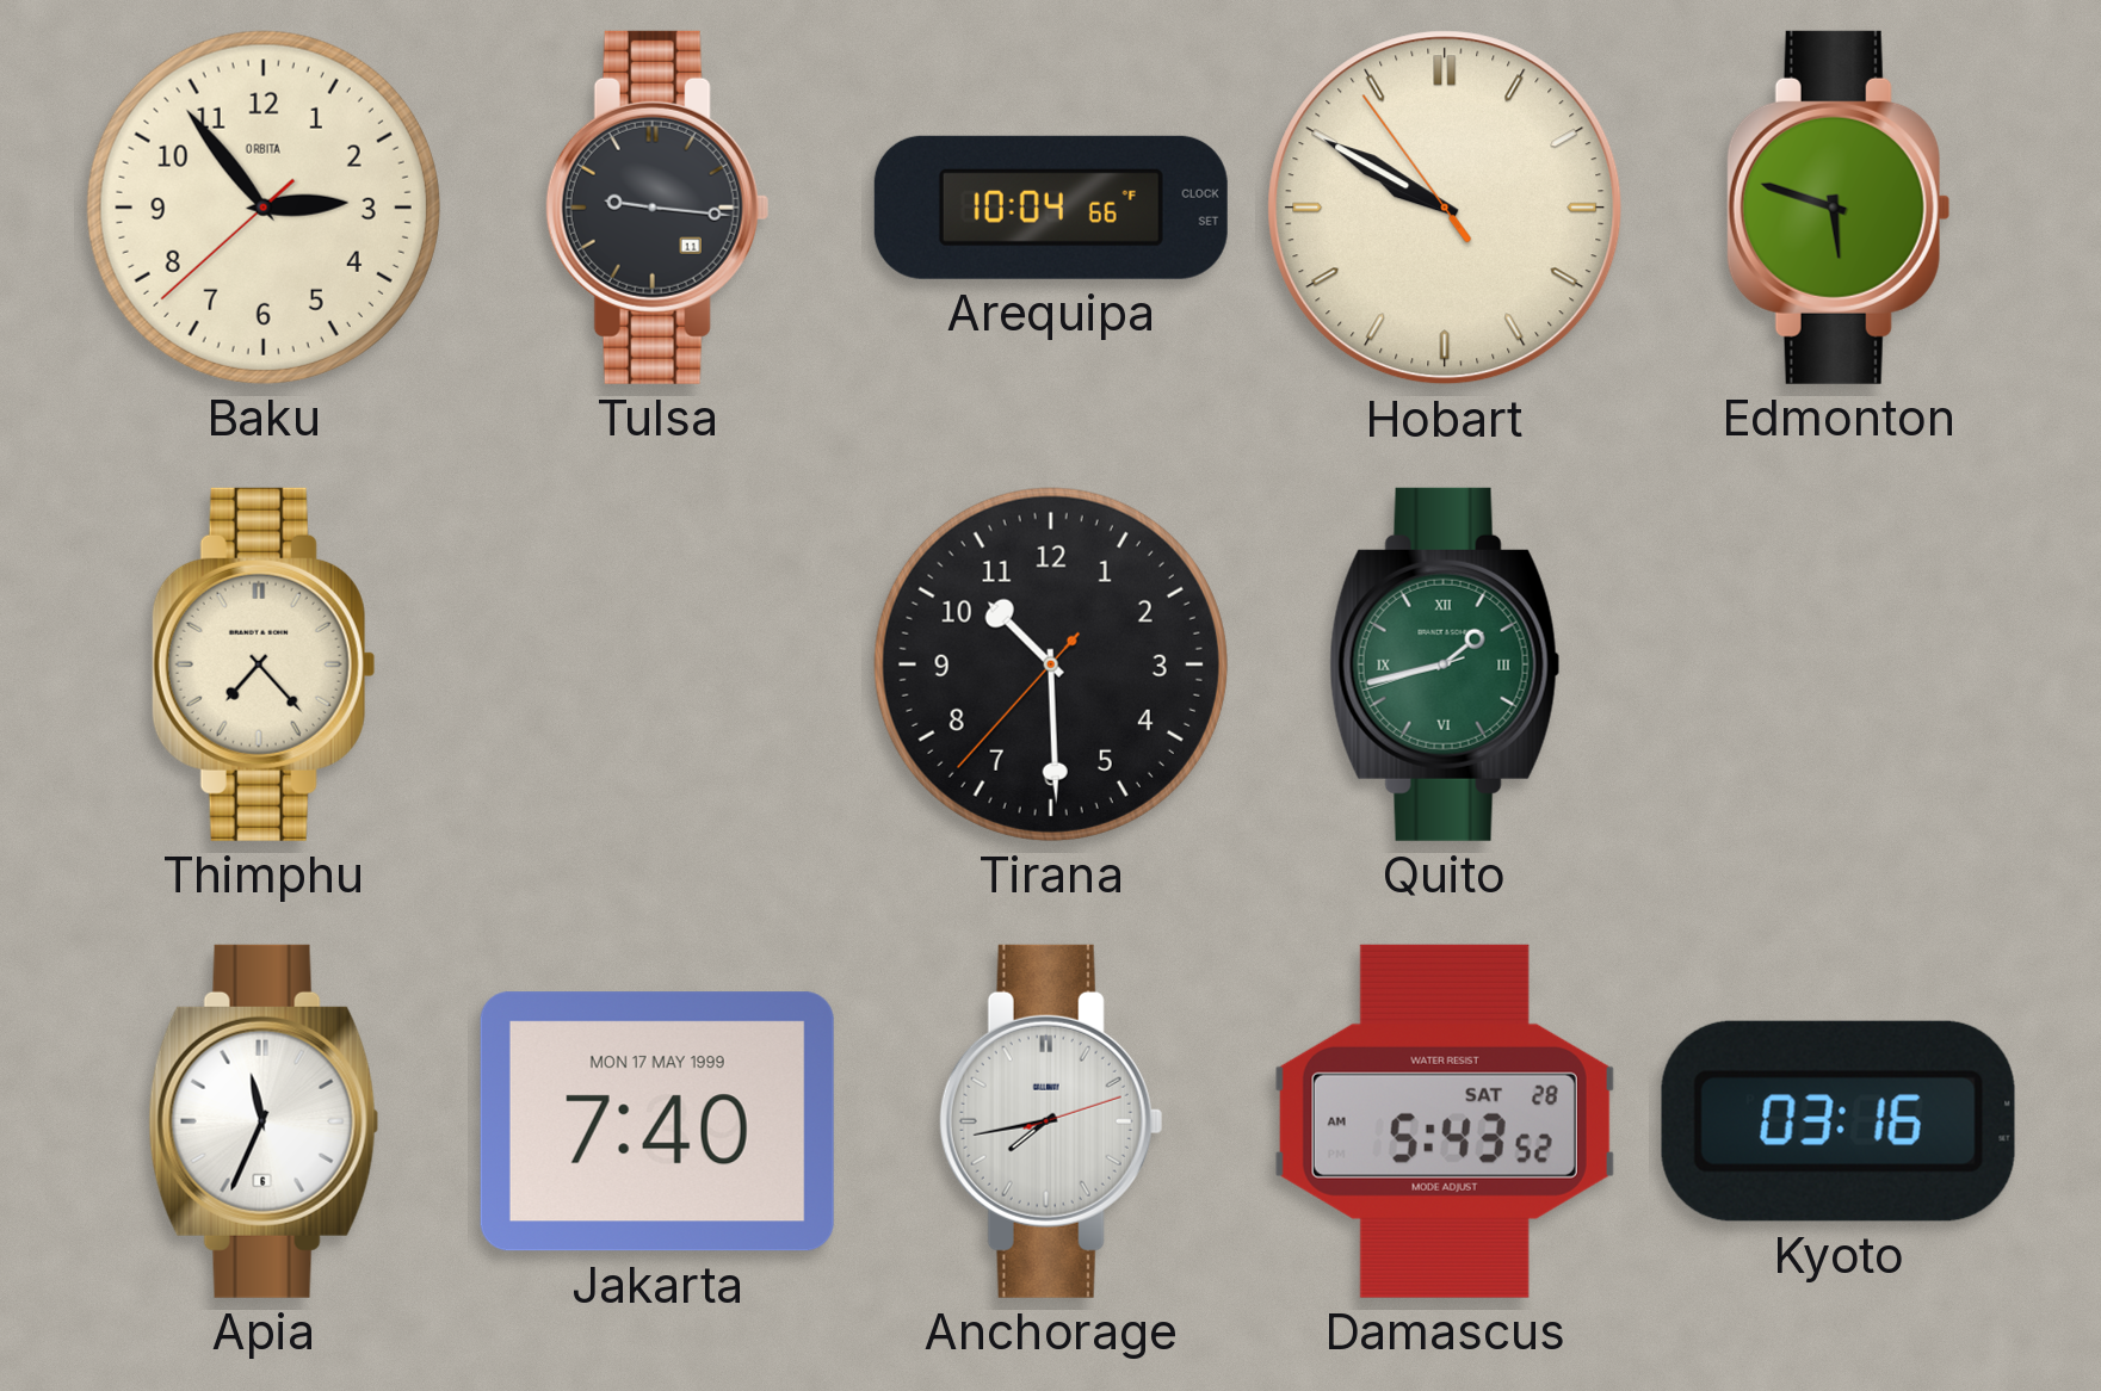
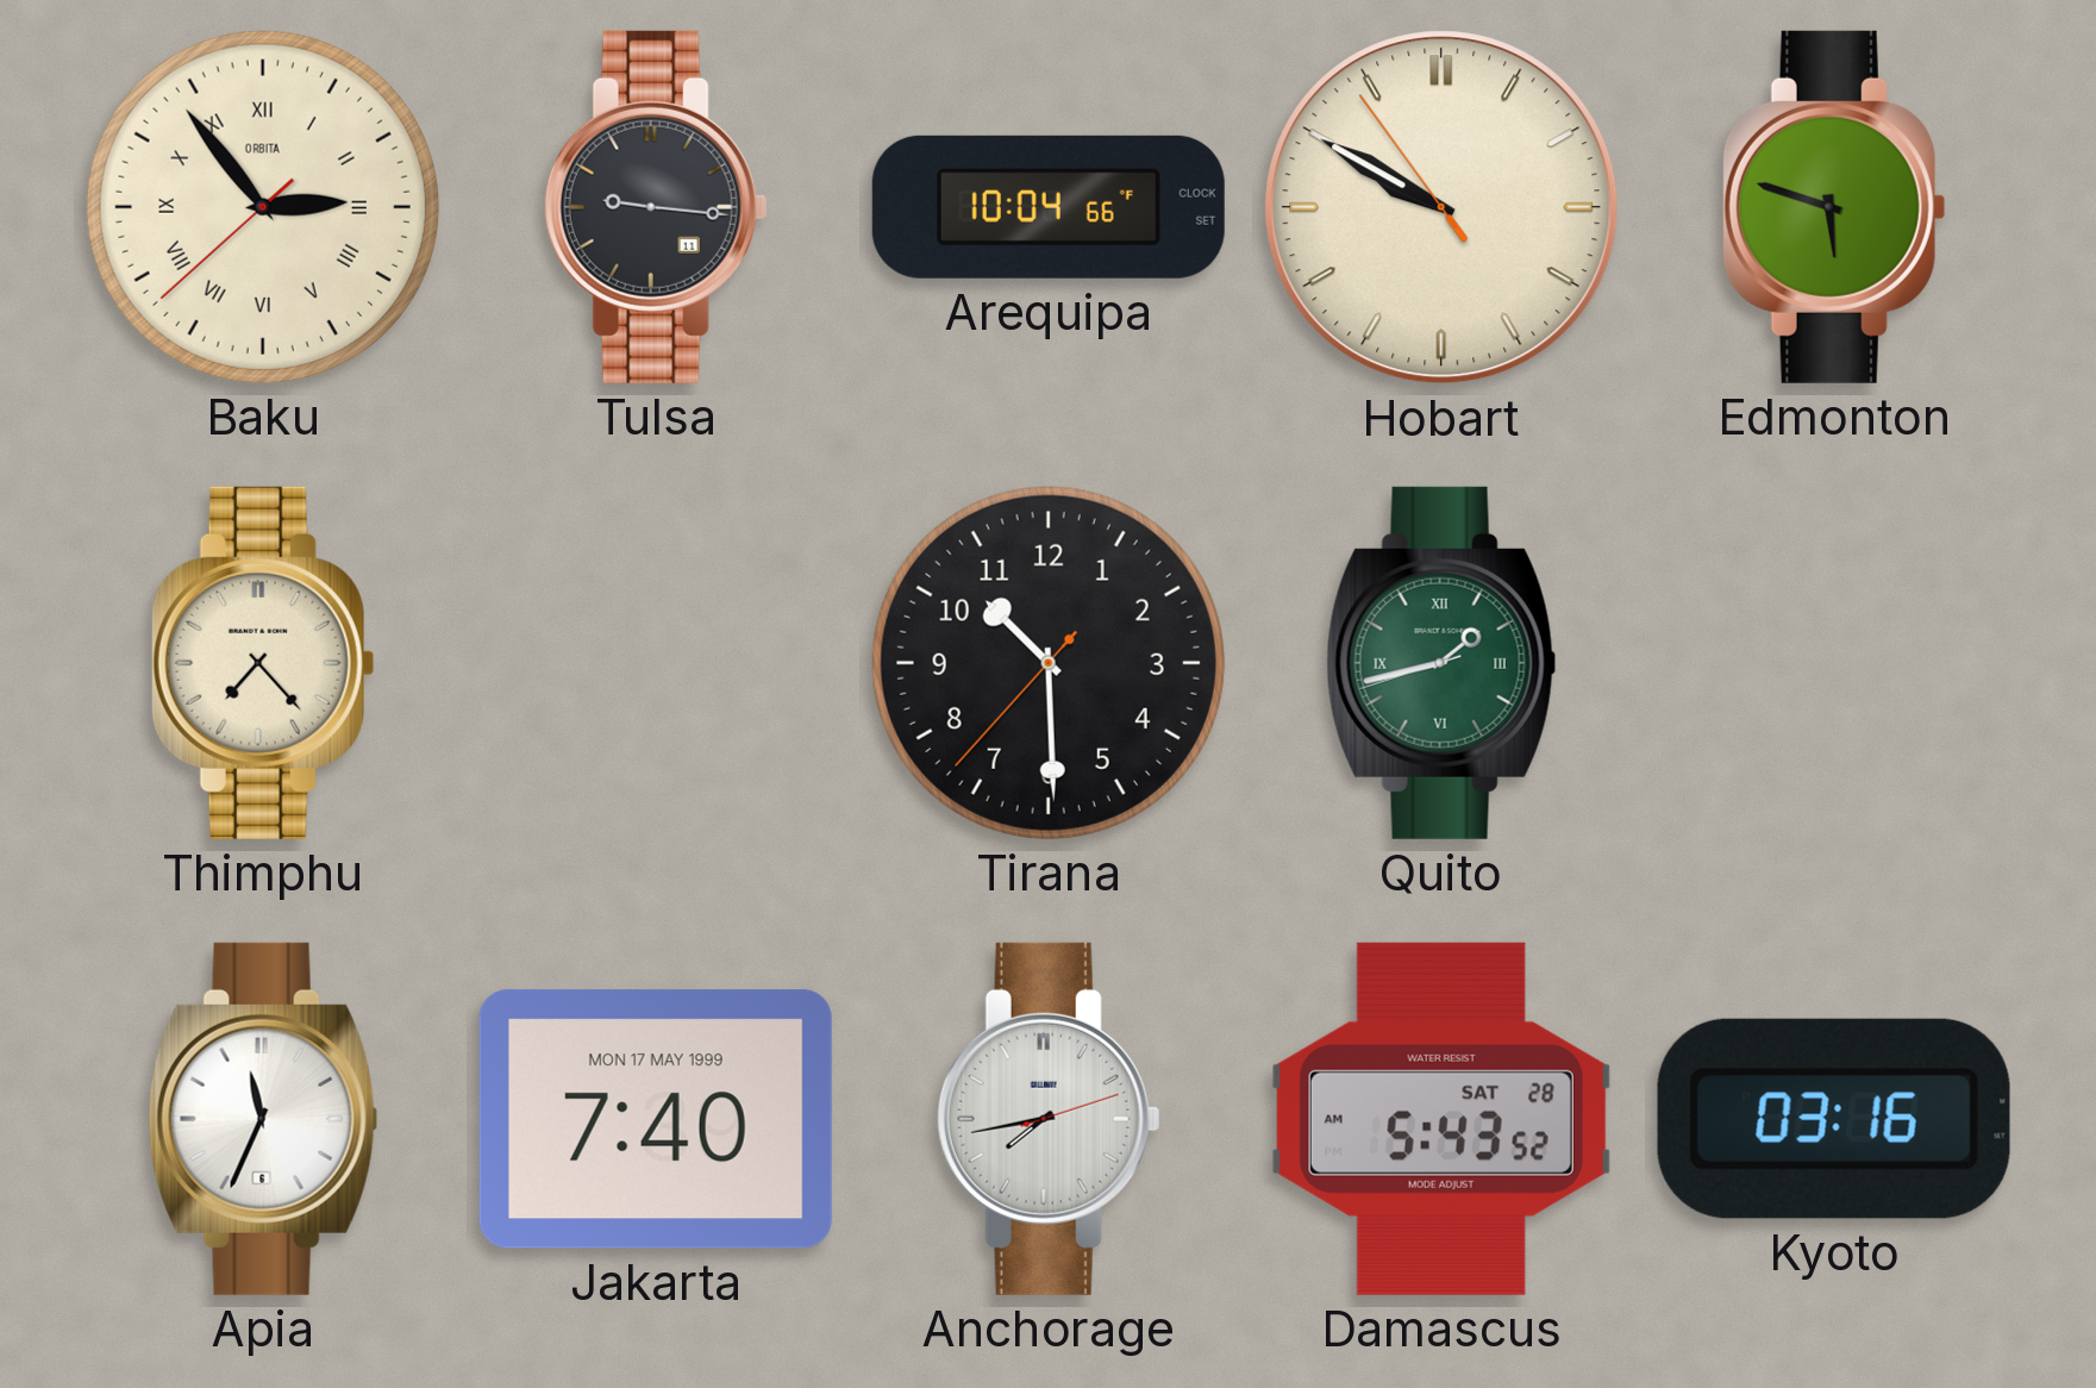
Baku numerals: Arabic -> Roman (263, 207)
